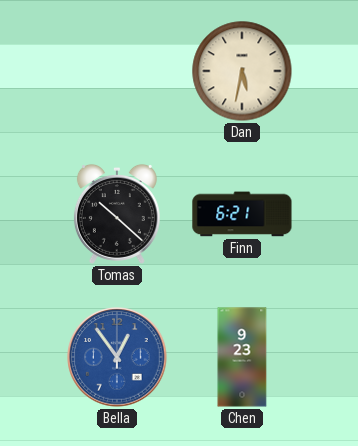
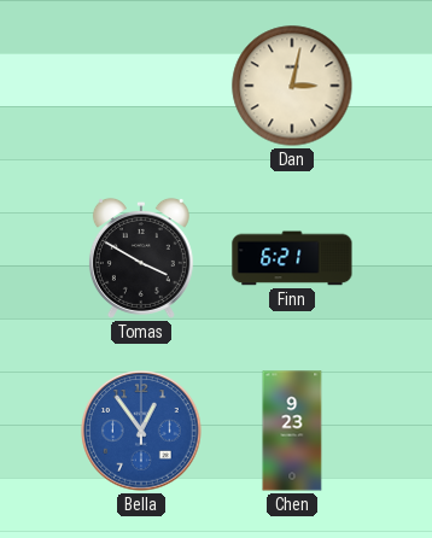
Dan: 5:32 -> 3:02 (292, 86)
Tomas: 10:22 -> 3:50 (141, 258)
